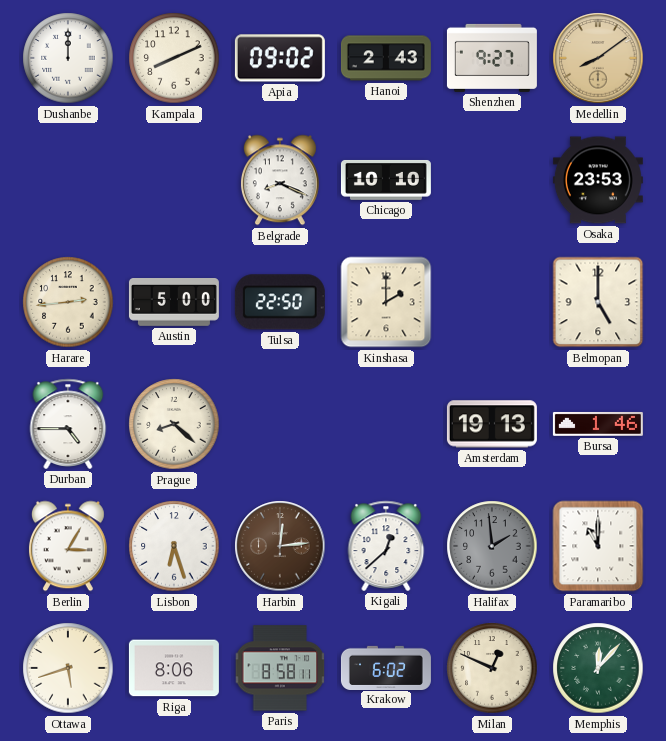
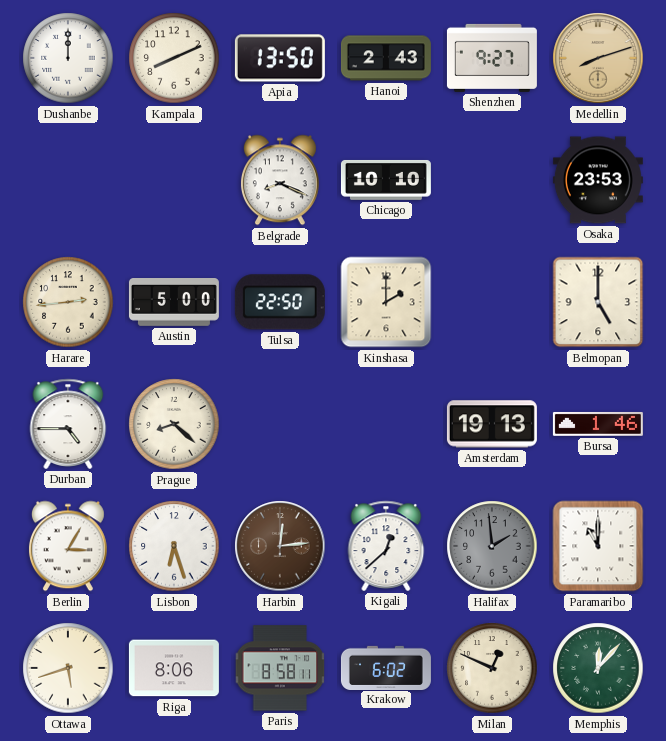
Apia: 09:02 -> 13:50 (280, 58)
Medellin: 8:09 -> 8:12 (598, 58)
